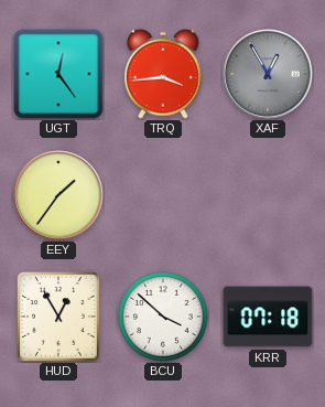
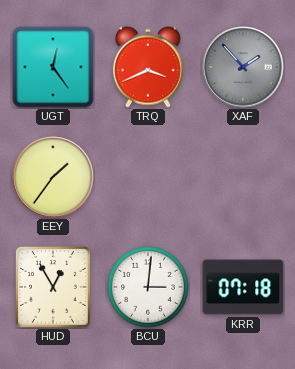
TRQ: 3:44 -> 3:41 (149, 67)
XAF: 12:55 -> 1:53 (243, 67)
BCU: 3:52 -> 3:01 (148, 287)
